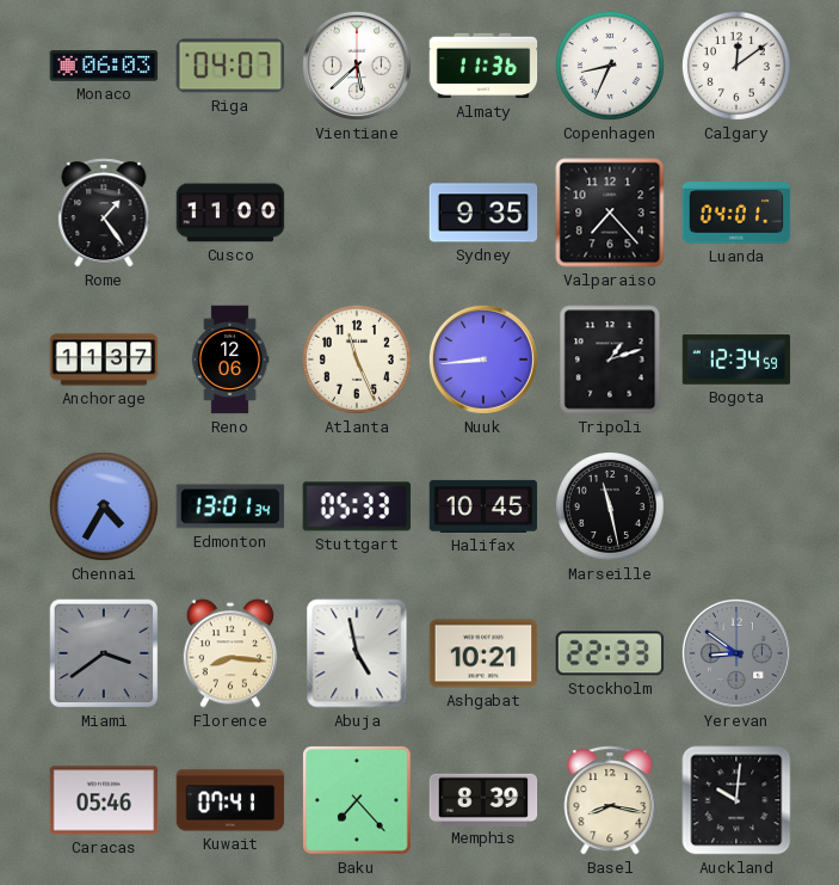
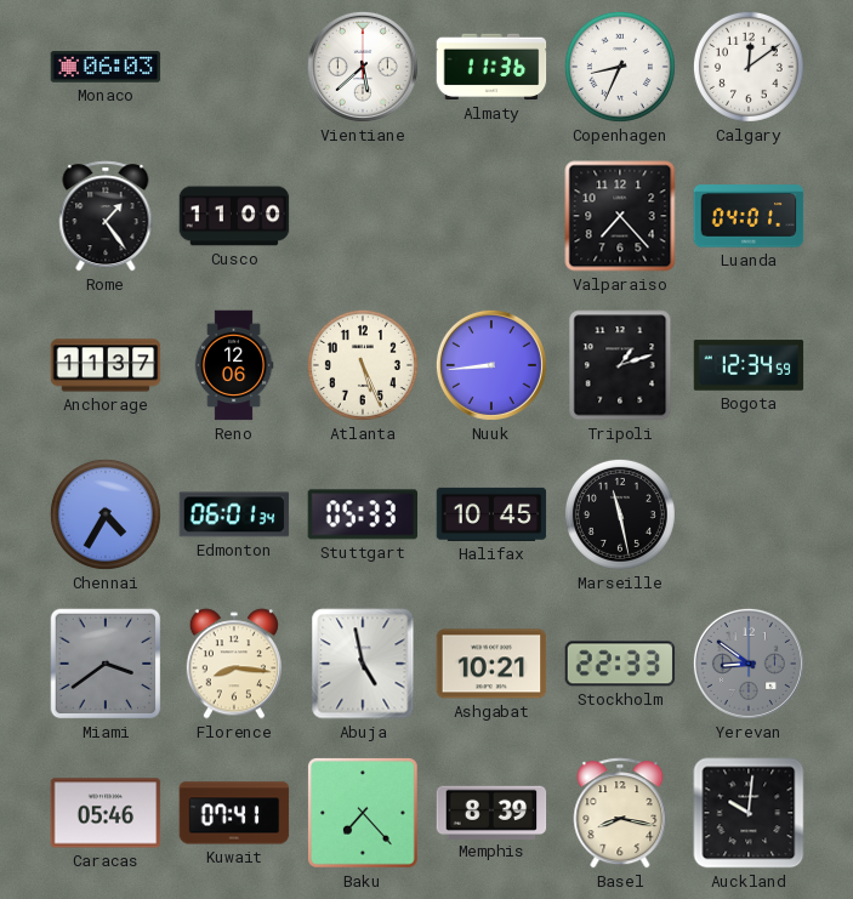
Riga: 04:07 -> none (230, 66)
Sydney: 9:35 -> none (483, 213)
Atlanta: 11:26 -> 5:26 (363, 365)
Edmonton: 13:01 -> 06:01 (234, 514)
